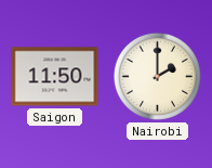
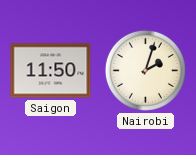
Nairobi: 2:00 -> 2:03 (145, 70)
